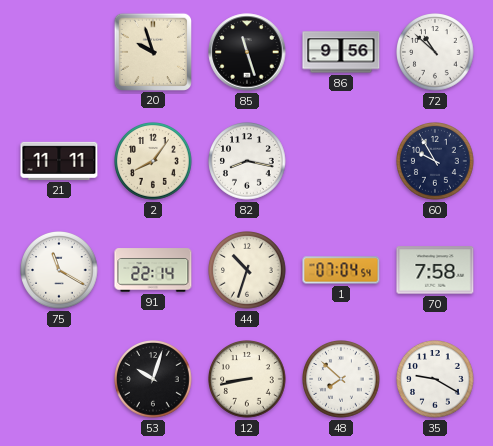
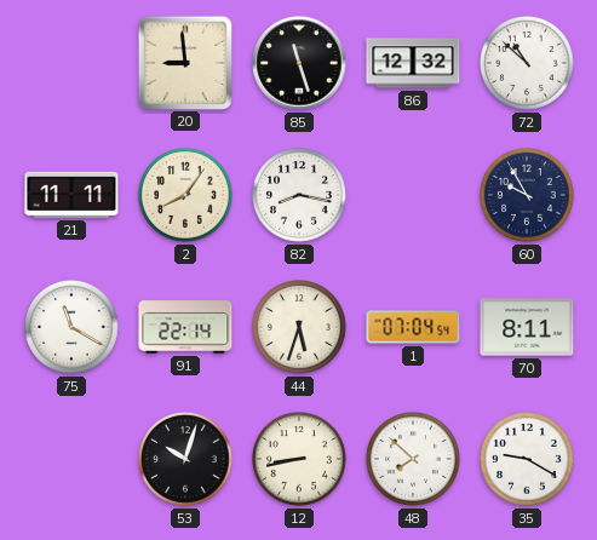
20: 9:57 -> 8:59 (184, 62)
86: 9:56 -> 12:32 (413, 63)
44: 10:33 -> 5:33 (299, 327)
70: 7:58 -> 8:11 (527, 327)
